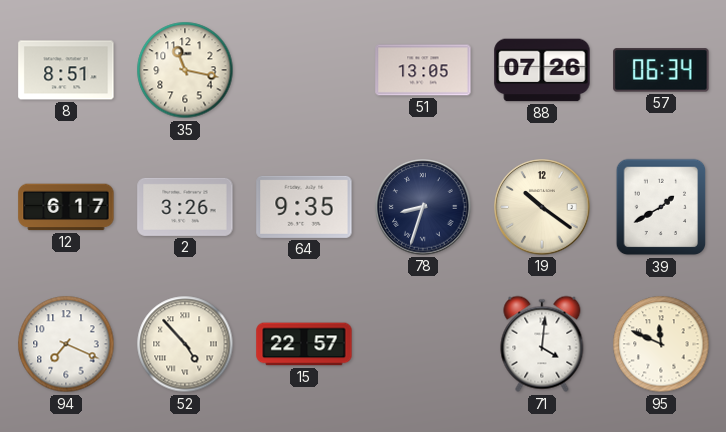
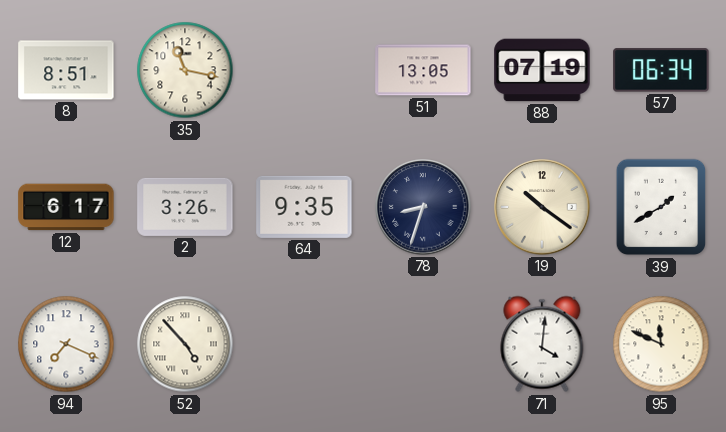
88: 07:26 -> 07:19 (542, 70)
15: 22:57 -> none (304, 344)
